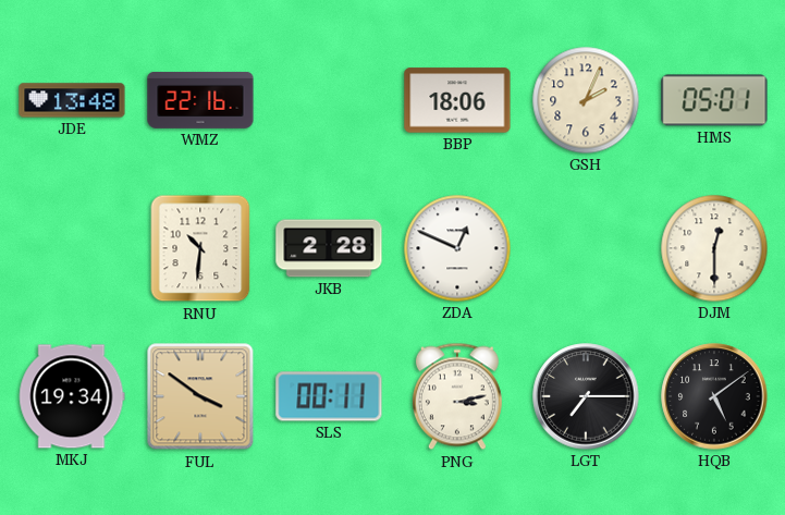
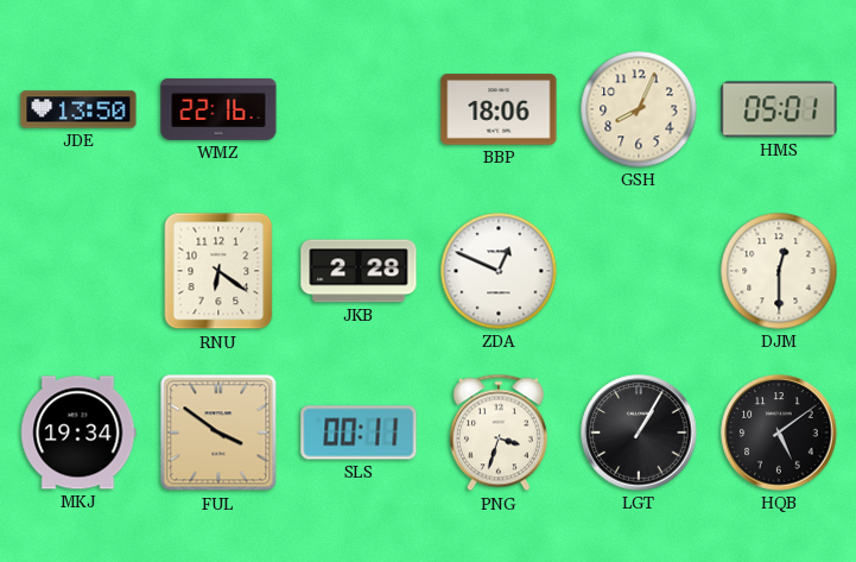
JDE: 13:48 -> 13:50 (78, 109)
GSH: 2:04 -> 8:04 (639, 109)
RNU: 10:31 -> 6:21 (218, 271)
PNG: 3:13 -> 3:33 (499, 432)
LGT: 7:15 -> 1:05 (639, 432)
